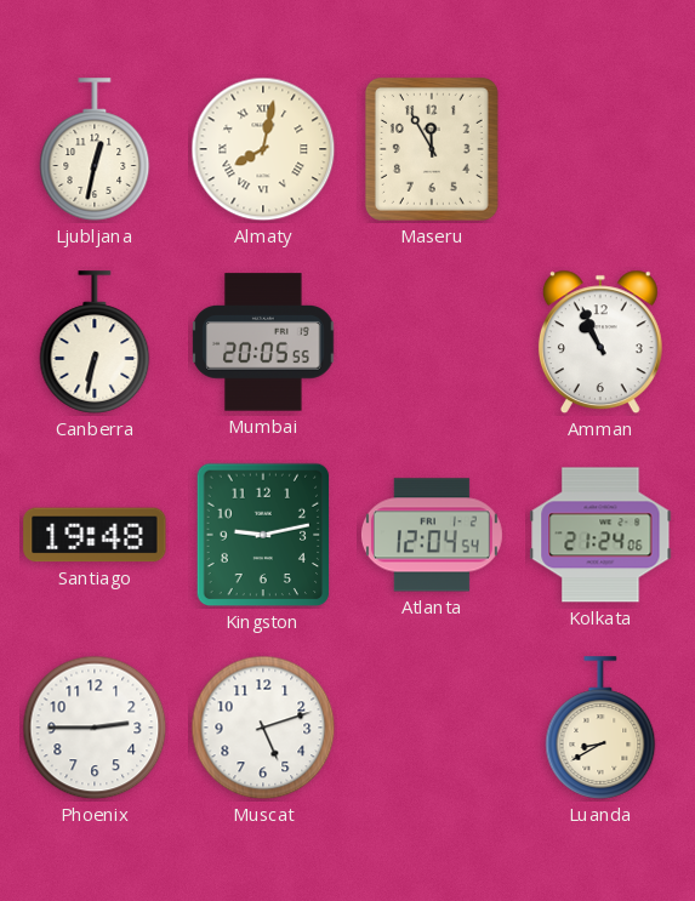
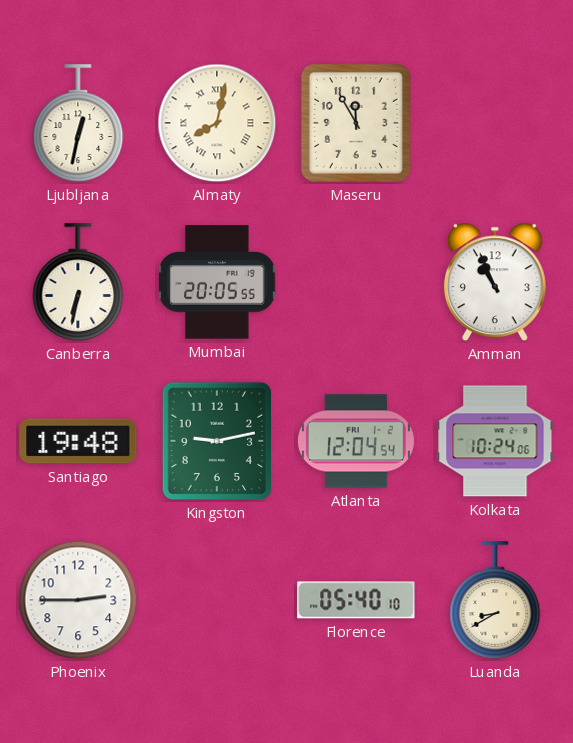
Kolkata: 21:24 -> 10:24 (495, 441)
Muscat: 5:12 -> none (263, 728)
Florence: none -> 05:40 (356, 600)
